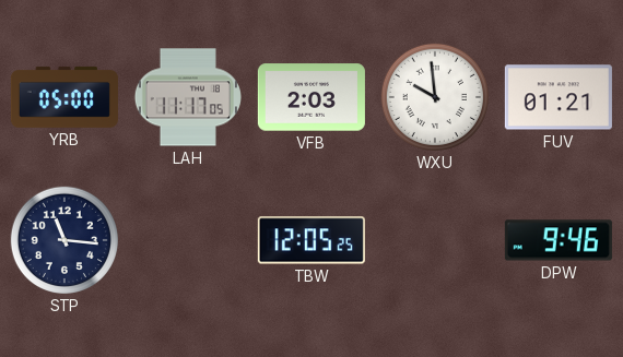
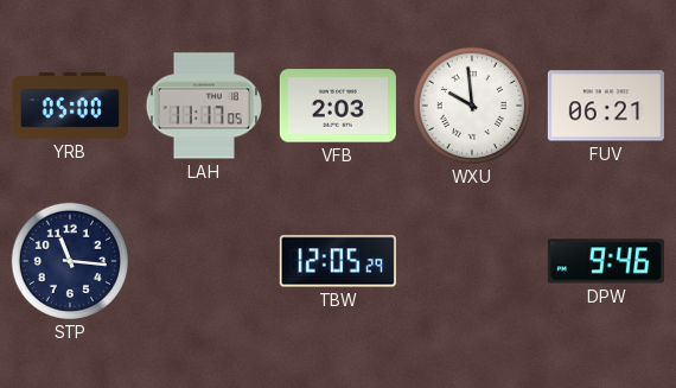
FUV: 01:21 -> 06:21 (606, 106)
TBW: 12:05:25 -> 12:05:29 (338, 261)
